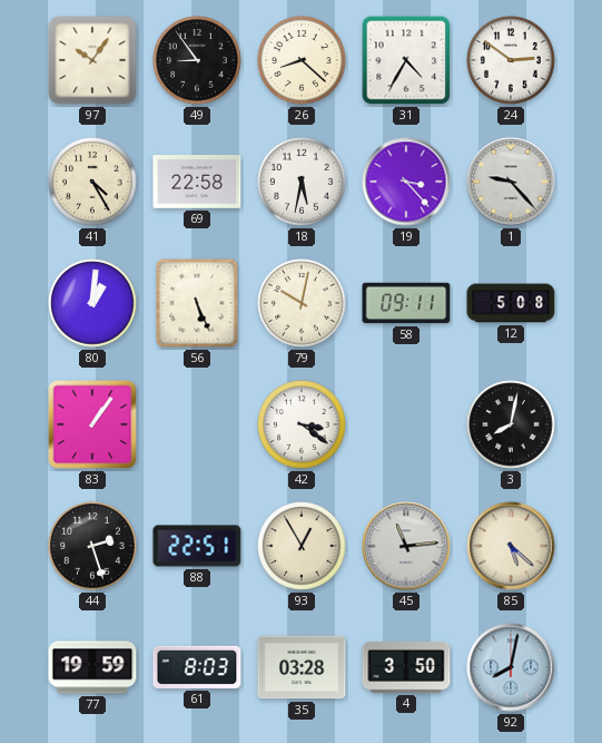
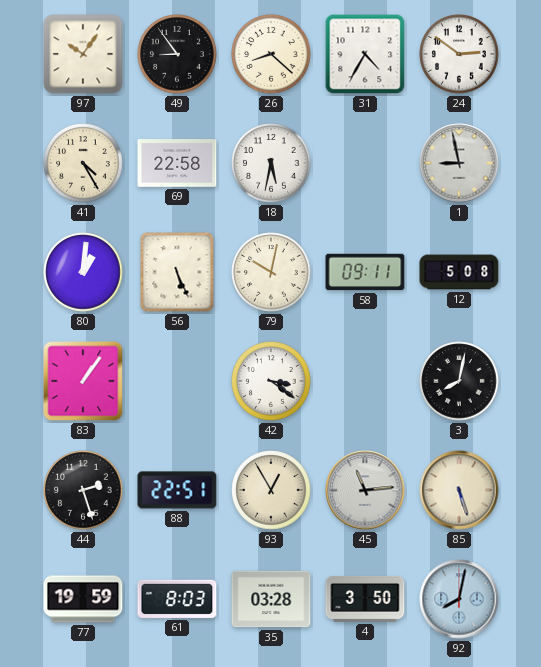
19: 3:23 -> none (406, 182)
1: 9:23 -> 8:58 (459, 163)
85: 5:22 -> 5:27 (459, 490)
